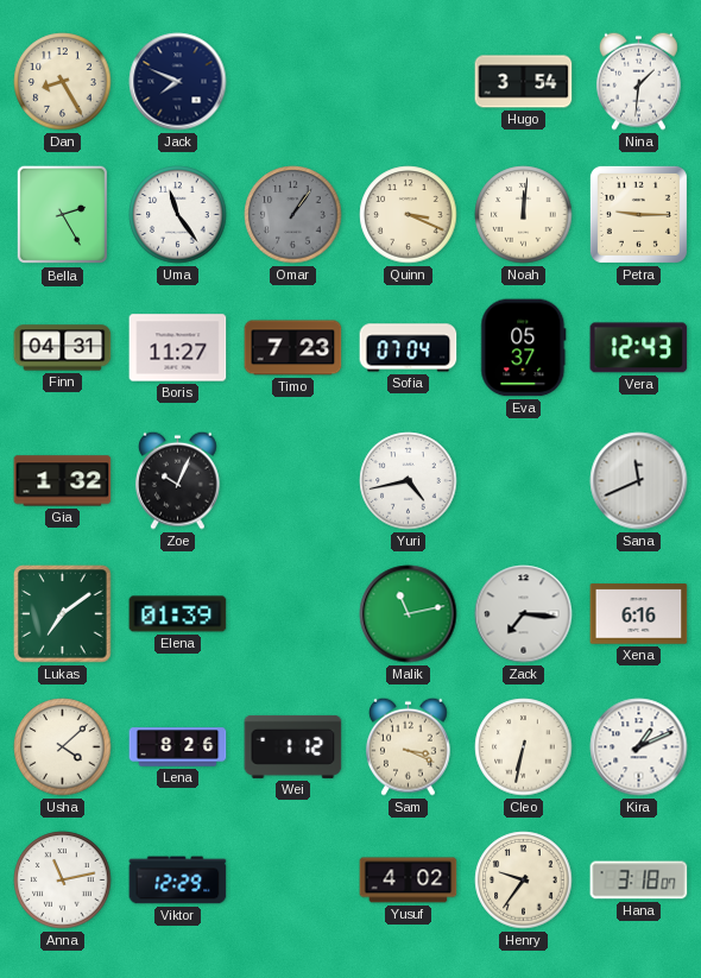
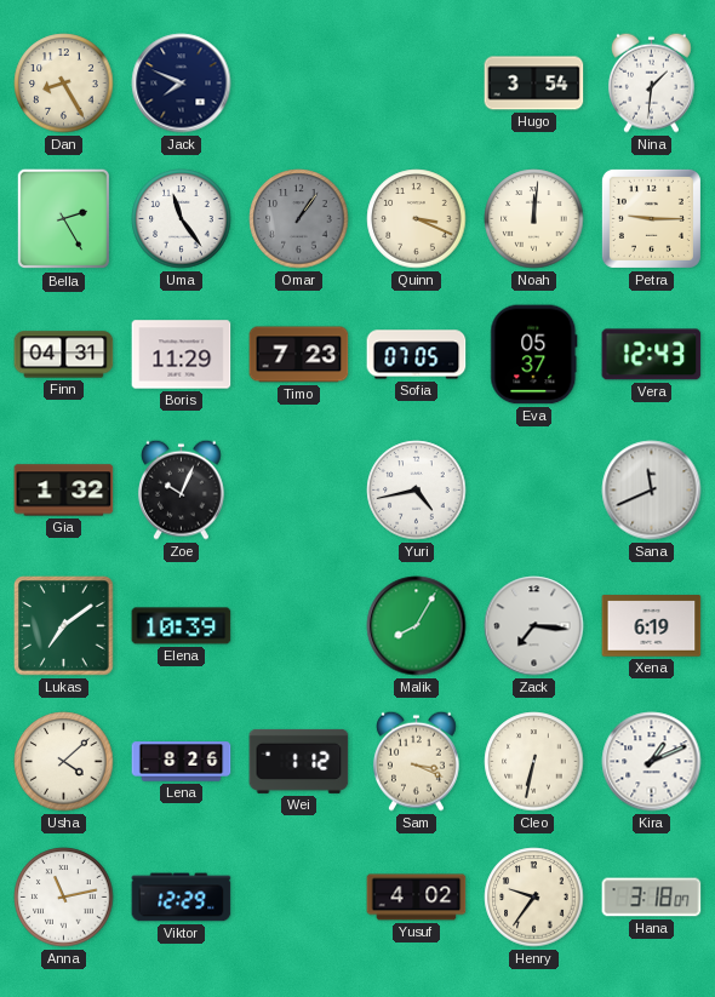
Boris: 11:27 -> 11:29 (182, 355)
Sofia: 07:04 -> 07:05 (417, 355)
Elena: 01:39 -> 10:39 (182, 626)
Malik: 11:13 -> 8:05 (417, 626)
Xena: 6:16 -> 6:19 (652, 626)
